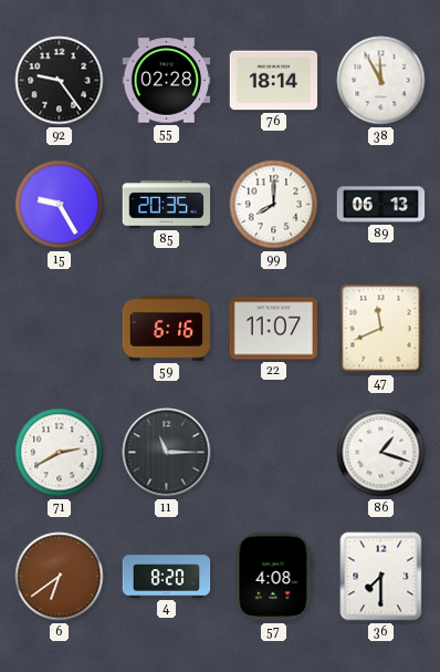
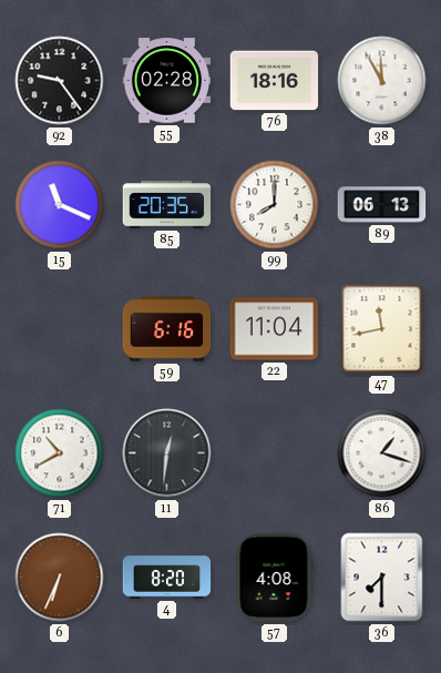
76: 18:14 -> 18:16 (275, 81)
15: 9:25 -> 11:19 (60, 205)
22: 11:07 -> 11:04 (275, 329)
47: 11:41 -> 11:43 (382, 329)
71: 2:40 -> 10:40 (60, 453)
11: 11:15 -> 12:31 (167, 453)
6: 6:39 -> 6:34 (60, 578)
